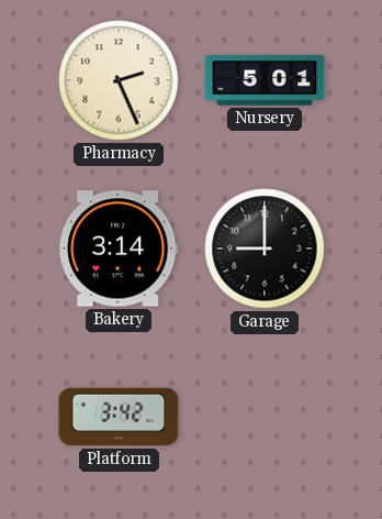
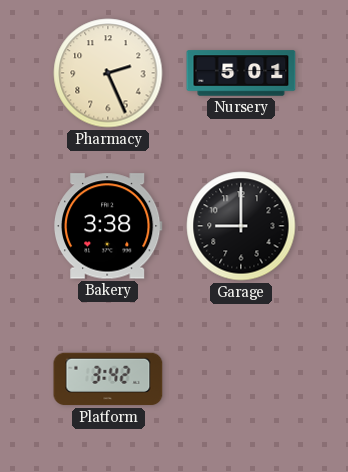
Bakery: 3:14 -> 3:38 (109, 226)
